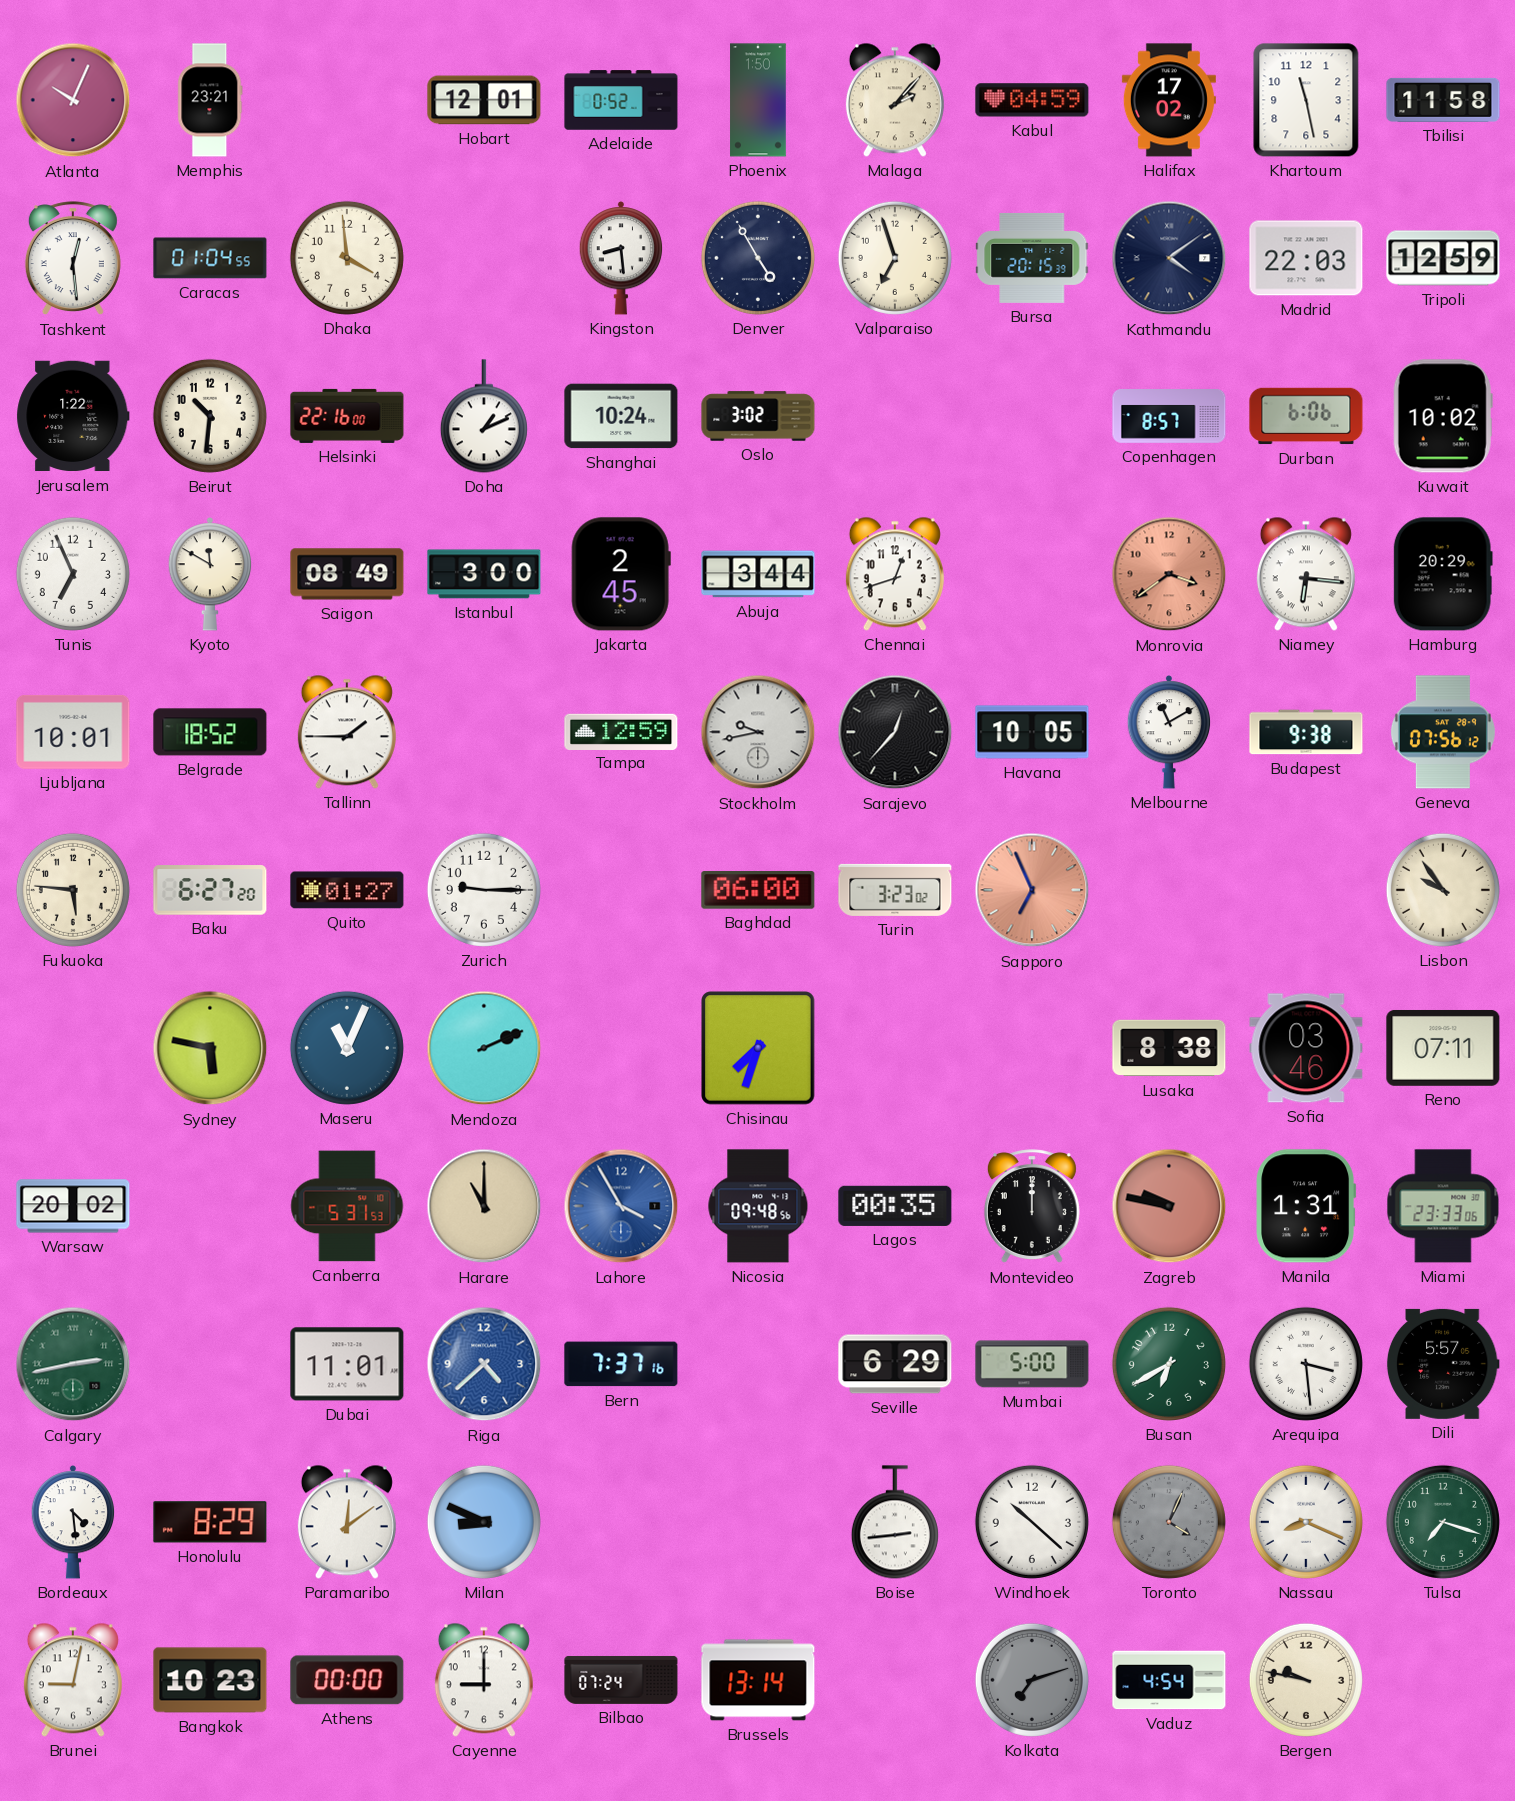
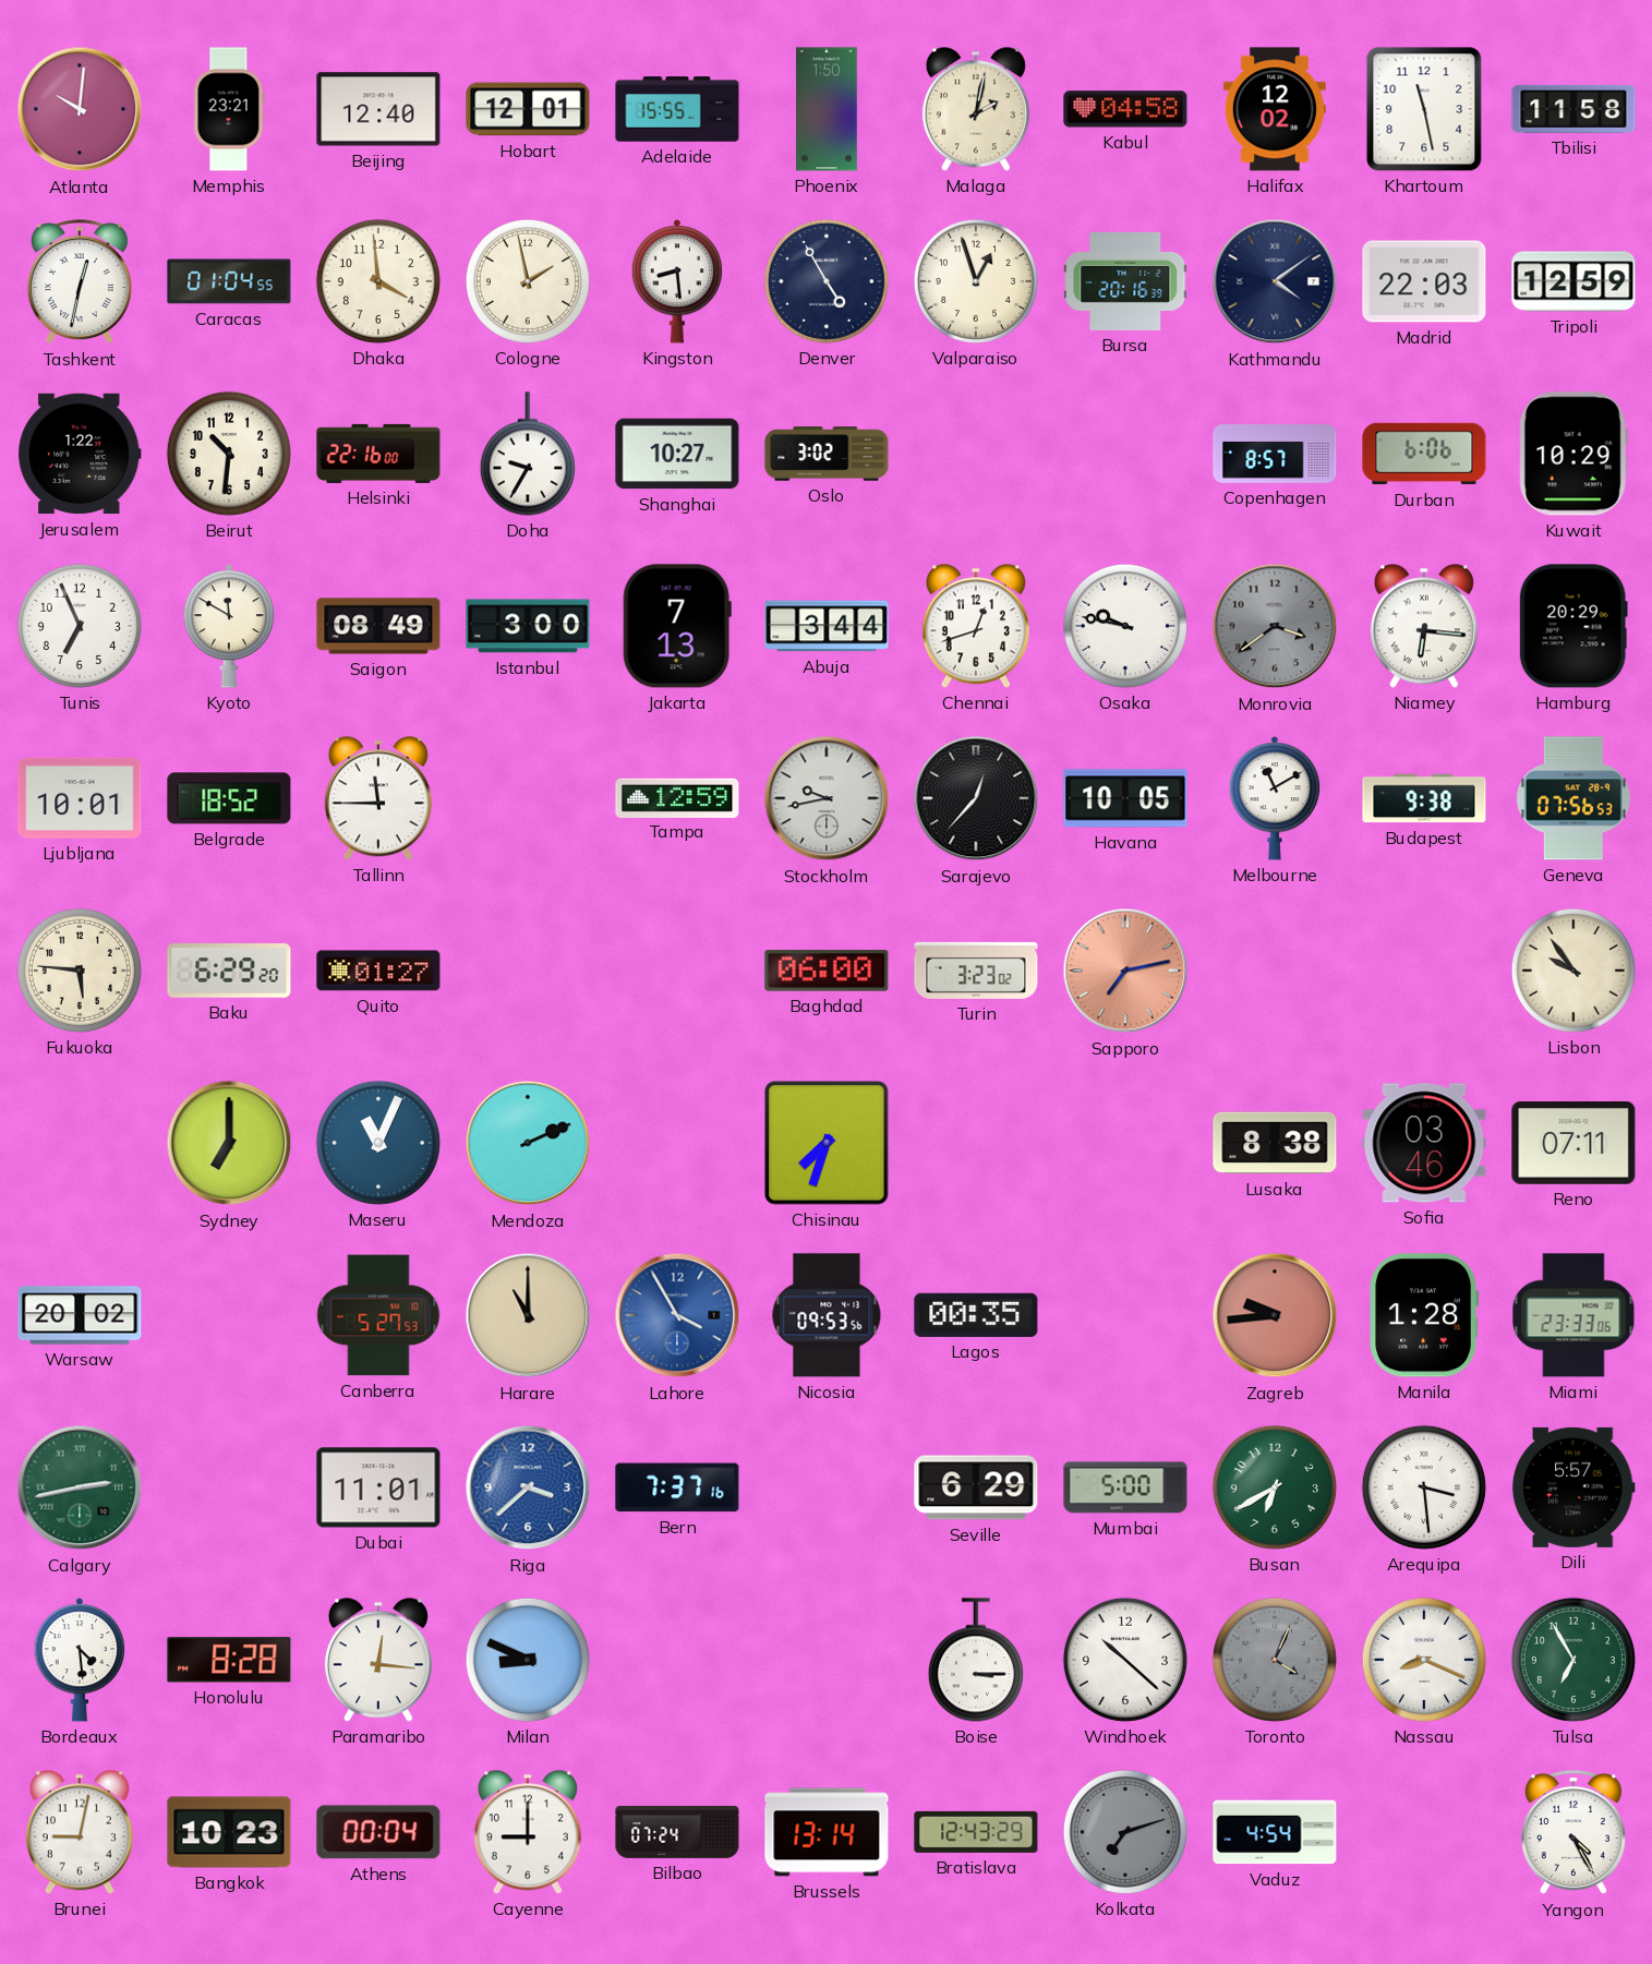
Atlanta: 10:04 -> 10:01 (80, 109)
Beijing: none -> 12:40 (378, 109)
Adelaide: 0:52 -> 15:55 (677, 109)
Malaga: 2:07 -> 2:02 (976, 109)
Kabul: 04:59 -> 04:58 (1125, 109)
Halifax: 17:02 -> 12:02 (1275, 109)
Tashkent: 12:29 -> 12:32 (80, 282)
Cologne: none -> 1:58 (528, 281)
Valparaiso: 6:57 -> 12:57 (976, 281)
Bursa: 20:15 -> 20:16 (1125, 281)
Doha: 1:11 -> 9:35 (528, 454)
Shanghai: 10:24 -> 10:27 (677, 454)
Kuwait: 10:02 -> 10:29 (1573, 454)
Jakarta: 2:45 -> 7:13 (677, 626)
Osaka: none -> 9:47 (1125, 626)
Monrovia dial: salmon -> grey (1275, 626)
Tallinn: 1:45 -> 11:45 (378, 798)
Geneva: 07:56:12 -> 07:56:53 (1573, 798)
Baku: 6:27 -> 6:29 (229, 971)
Zurich: 9:15 -> none (484, 890)
Sapporo: 6:56 -> 7:13 (1125, 971)
Sydney: 5:47 -> 7:00 (229, 1143)
Canberra: 5:31 -> 5:27 (378, 1315)
Nicosia: 09:48 -> 09:53 (827, 1315)
Montevideo: 12:00 -> none (1032, 1207)
Zagreb: 9:47 -> 9:44 (1275, 1315)
Manila: 1:31 -> 1:28 (1424, 1315)
Riga: 4:38 -> 3:38 (528, 1487)
Honolulu: 8:29 -> 8:28 (229, 1660)
Paramaribo: 12:09 -> 12:16 (378, 1660)
Boise: 2:44 -> 3:15 (976, 1660)
Tulsa: 7:18 -> 6:55 (1573, 1660)
Athens: 00:00 -> 00:04 (378, 1832)
Bratislava: none -> 12:43 (976, 1832)
Bergen: 9:47 -> none (1306, 1680)
Yangon: none -> 4:25 (1573, 1833)
